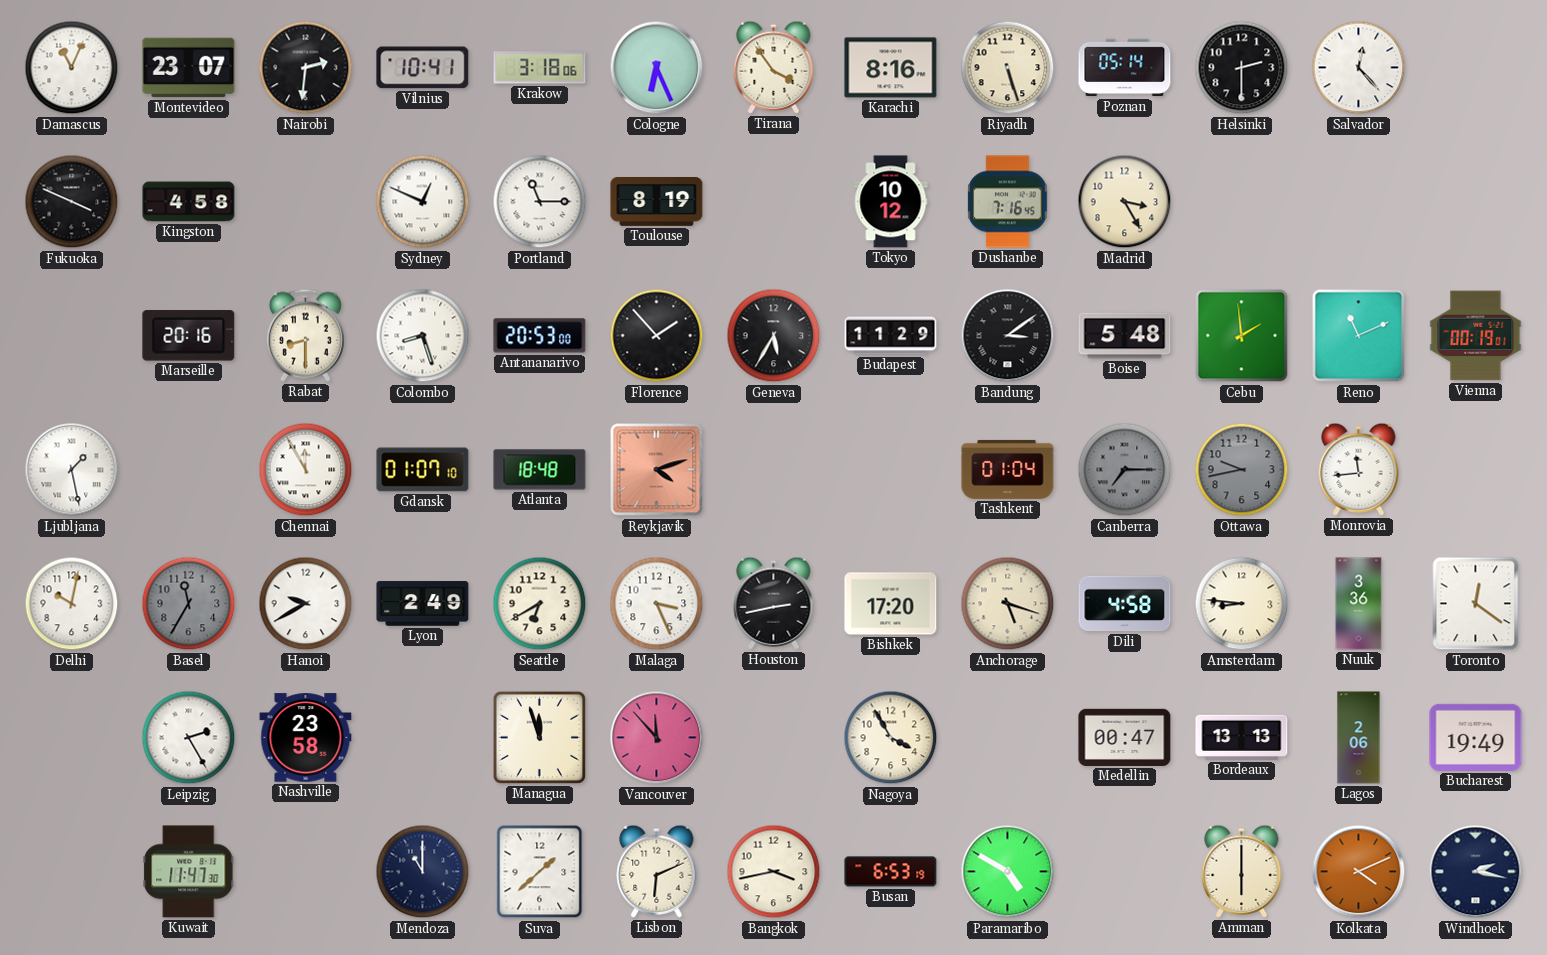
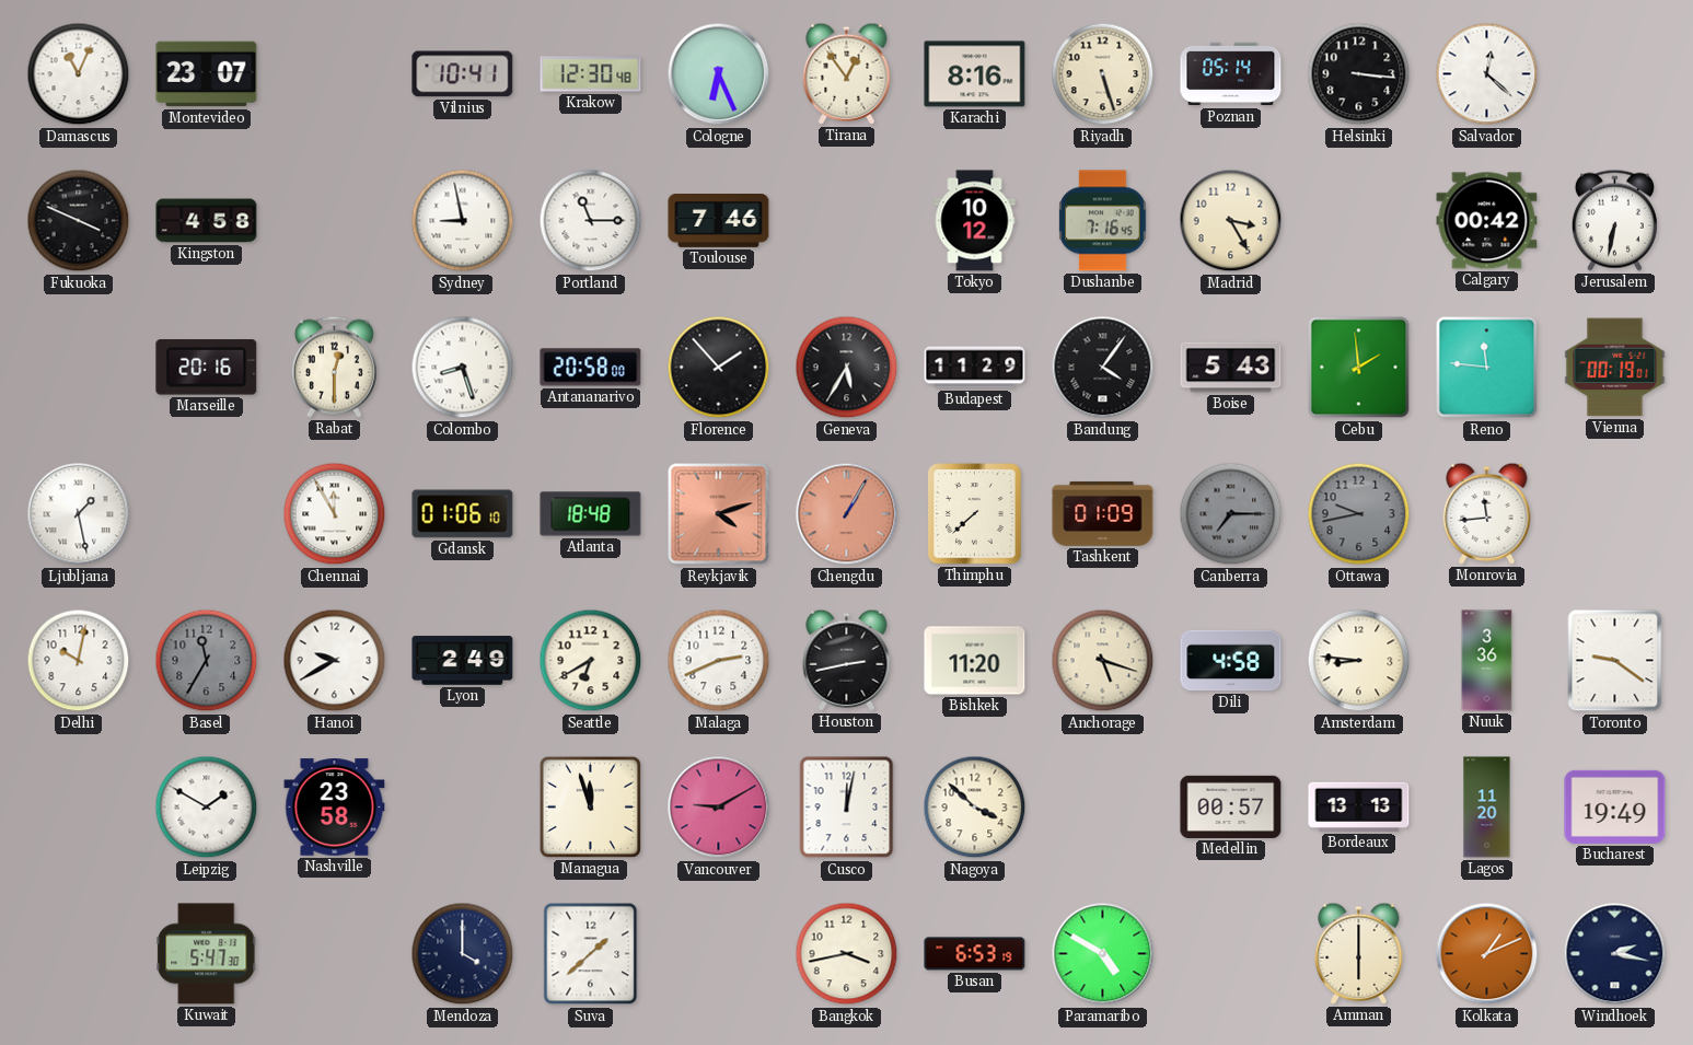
Nairobi: 2:31 -> none (306, 68)
Krakow: 3:18 -> 12:30 (591, 74)
Tirana: 3:54 -> 12:54 (847, 73)
Helsinki: 2:30 -> 3:16 (1359, 74)
Salvador: 12:23 -> 12:22 (1487, 74)
Sydney: 12:49 -> 8:58 (463, 221)
Toulouse: 8:19 -> 7:46 (719, 221)
Calgary: none -> 00:42 (1487, 221)
Jerusalem: none -> 6:32 (1614, 220)
Rabat: 8:30 -> 12:30 (334, 367)
Antananarivo: 20:53 -> 20:58 (591, 368)
Bandung: 3:09 -> 4:06 (1103, 368)
Boise: 5:48 -> 5:43 (1231, 368)
Reno: 11:11 -> 11:46 (1487, 368)
Gdansk: 01:07 -> 01:06 (463, 514)
Chengdu: none -> 1:05 (847, 514)
Thimphu: none -> 7:38 (975, 514)
Tashkent: 01:04 -> 01:09 (1103, 513)
Malaga: 3:26 -> 2:41 (719, 661)
Bishkek: 17:20 -> 11:20 (975, 661)
Toronto: 12:21 -> 9:21 (1615, 661)
Leipzig: 2:25 -> 1:50 (207, 808)
Vancouver: 11:53 -> 9:10 (719, 808)
Cusco: none -> 12:02 (847, 808)
Nagoya: 3:55 -> 3:52 (975, 808)
Medellin: 00:47 -> 00:57 (1231, 806)
Lagos: 2:06 -> 11:20 (1487, 808)
Kuwait: 11:47 -> 5:47 (207, 954)
Mendoza: 11:00 -> 4:00 (463, 954)
Lisbon: 6:11 -> none (657, 871)
Kolkata: 4:11 -> 1:11 (1487, 954)
